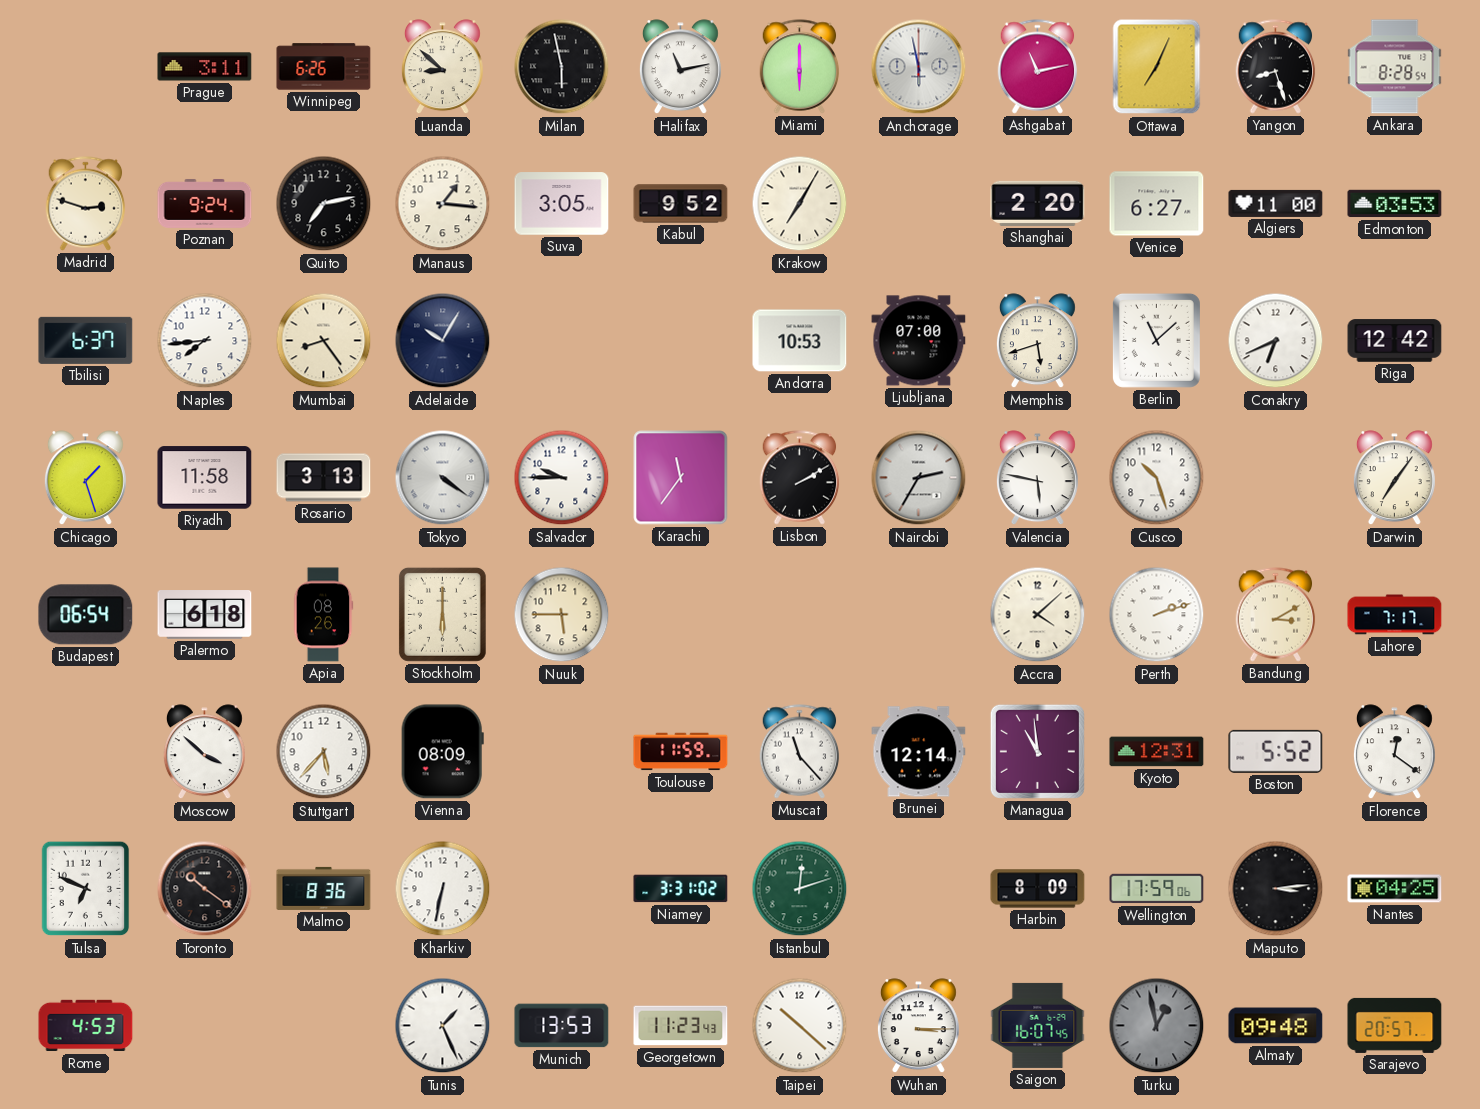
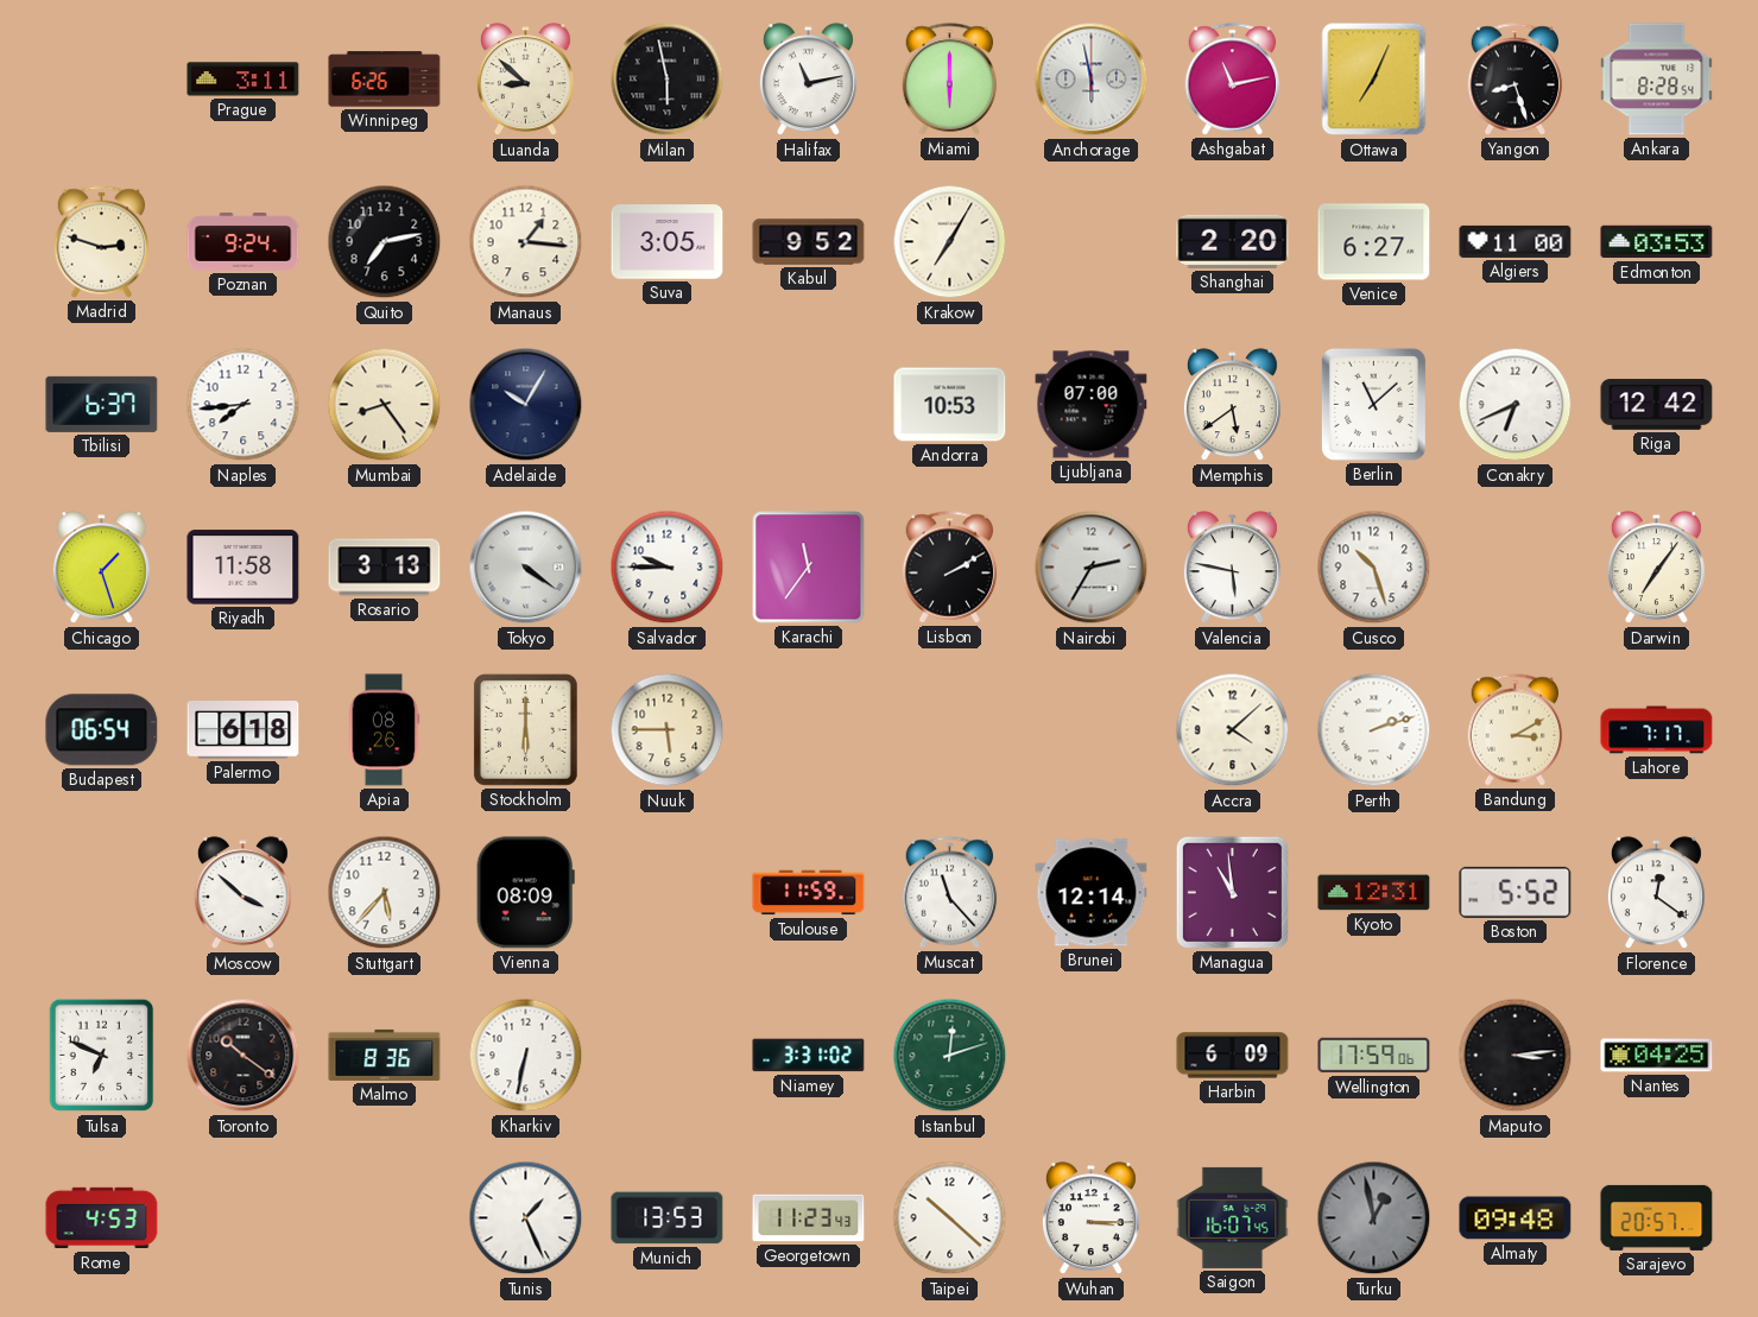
Memphis: 5:42 -> 5:39 (1232, 405)
Harbin: 8:09 -> 6:09 (1233, 1056)
